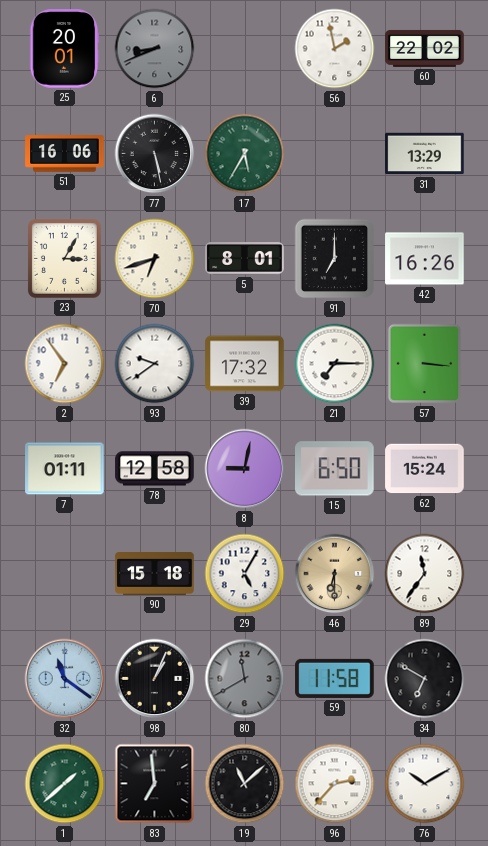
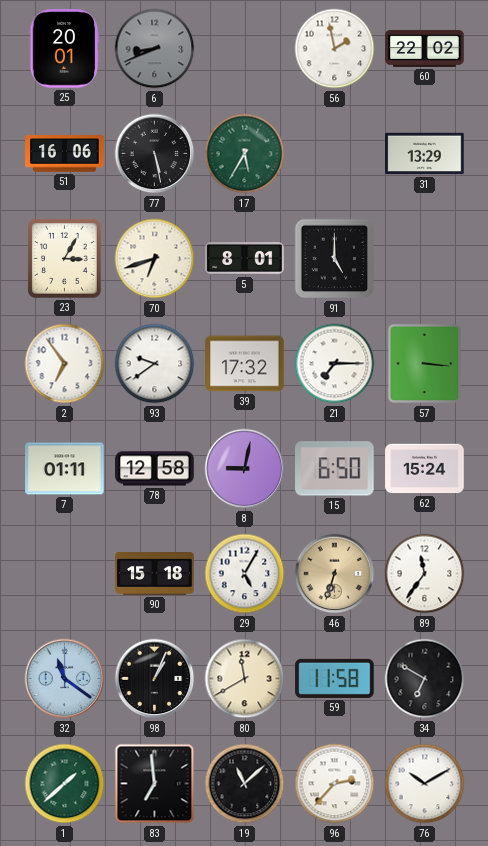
91: 7:00 -> 5:00 (335, 259)
42: 16:26 -> none (425, 259)
46: 6:30 -> 6:33 (335, 574)
80 dial: grey -> cream (245, 679)
